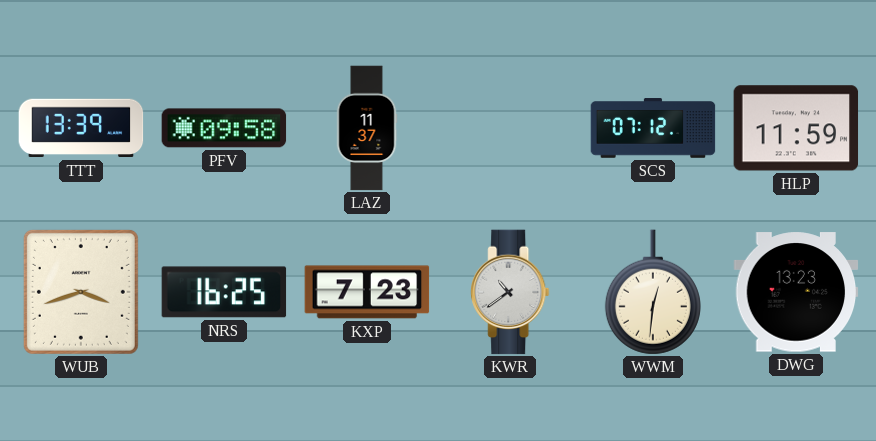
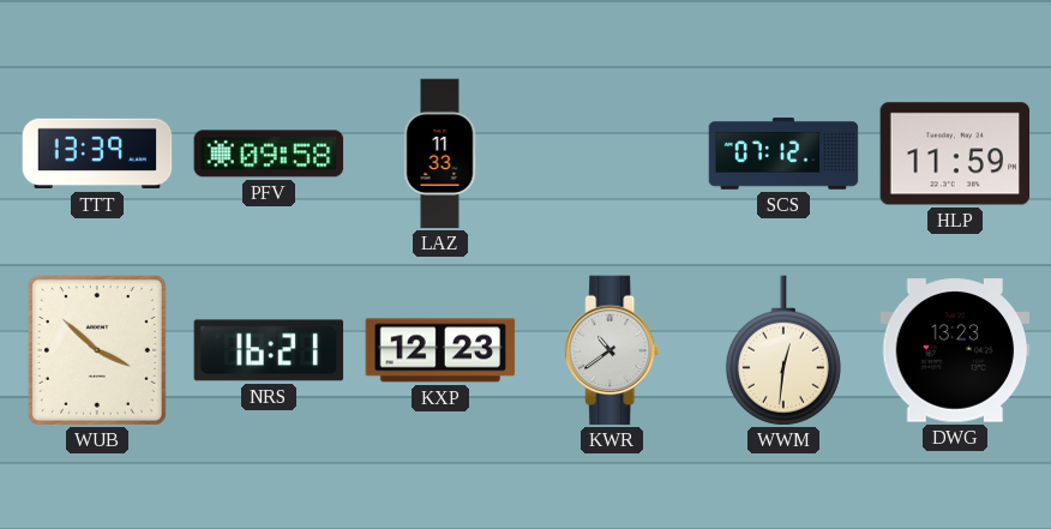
LAZ: 11:37 -> 11:33 (440, 154)
WUB: 3:42 -> 3:52 (97, 350)
NRS: 16:25 -> 16:21 (269, 350)
KXP: 7:23 -> 12:23 (440, 350)
